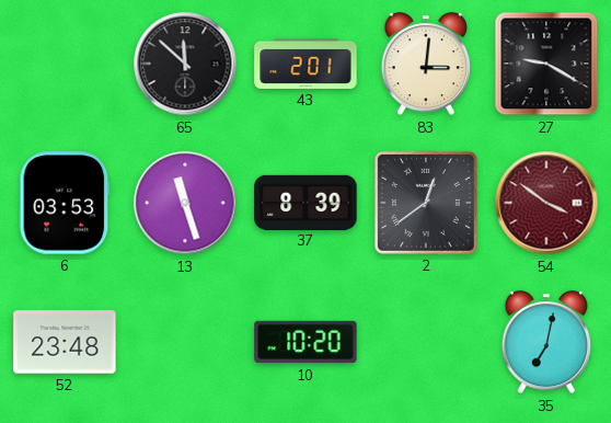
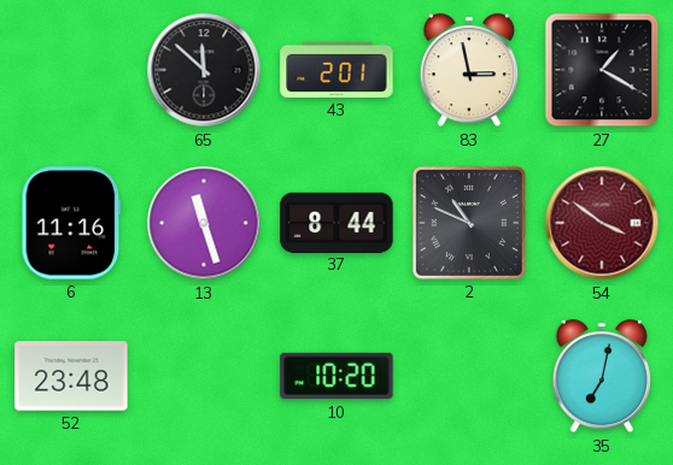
83: 3:01 -> 2:58 (469, 71)
27: 9:20 -> 1:20 (602, 70)
6: 03:53 -> 11:16 (71, 223)
37: 8:39 -> 8:44 (336, 222)
2: 12:39 -> 10:49 (469, 223)
